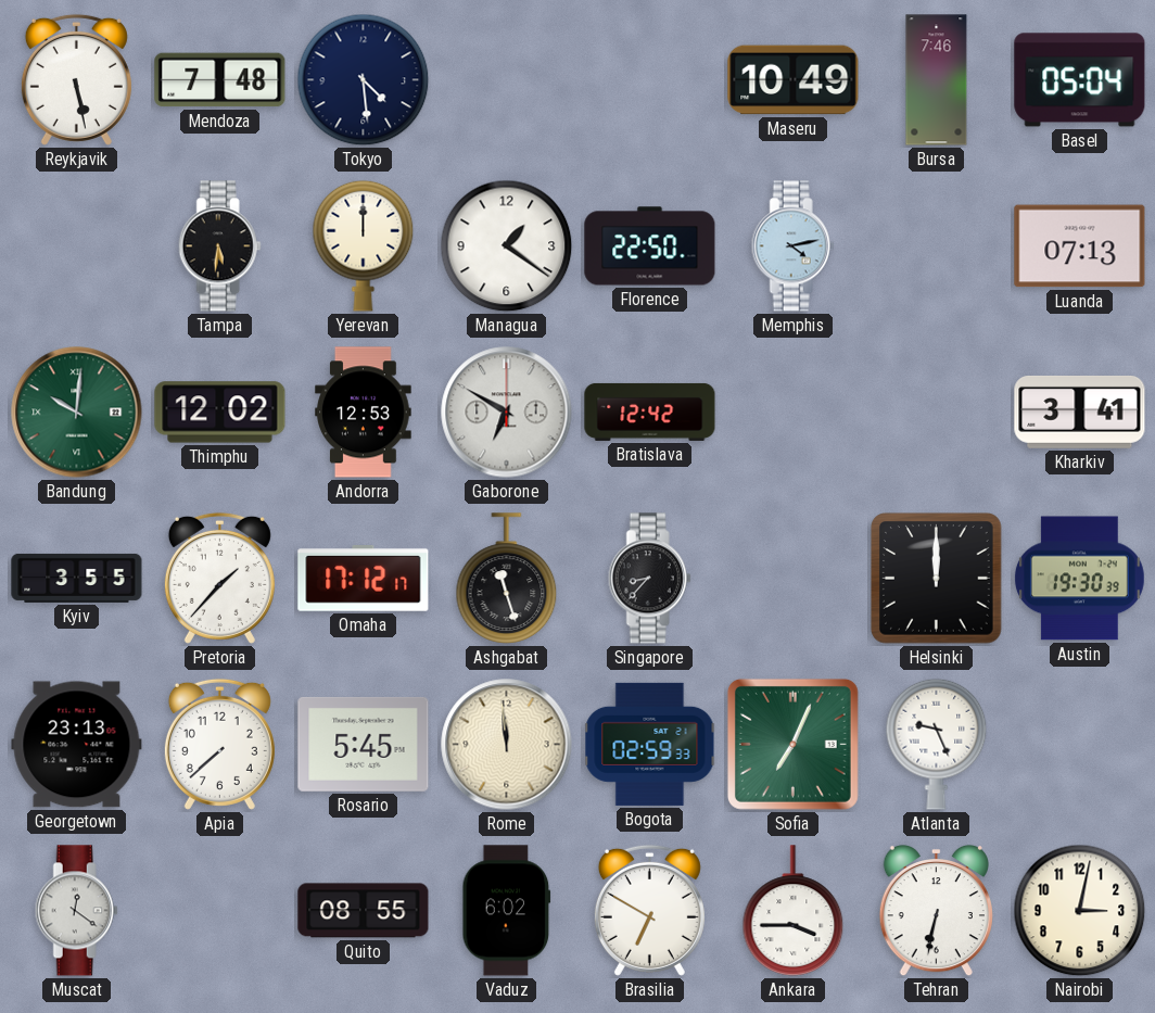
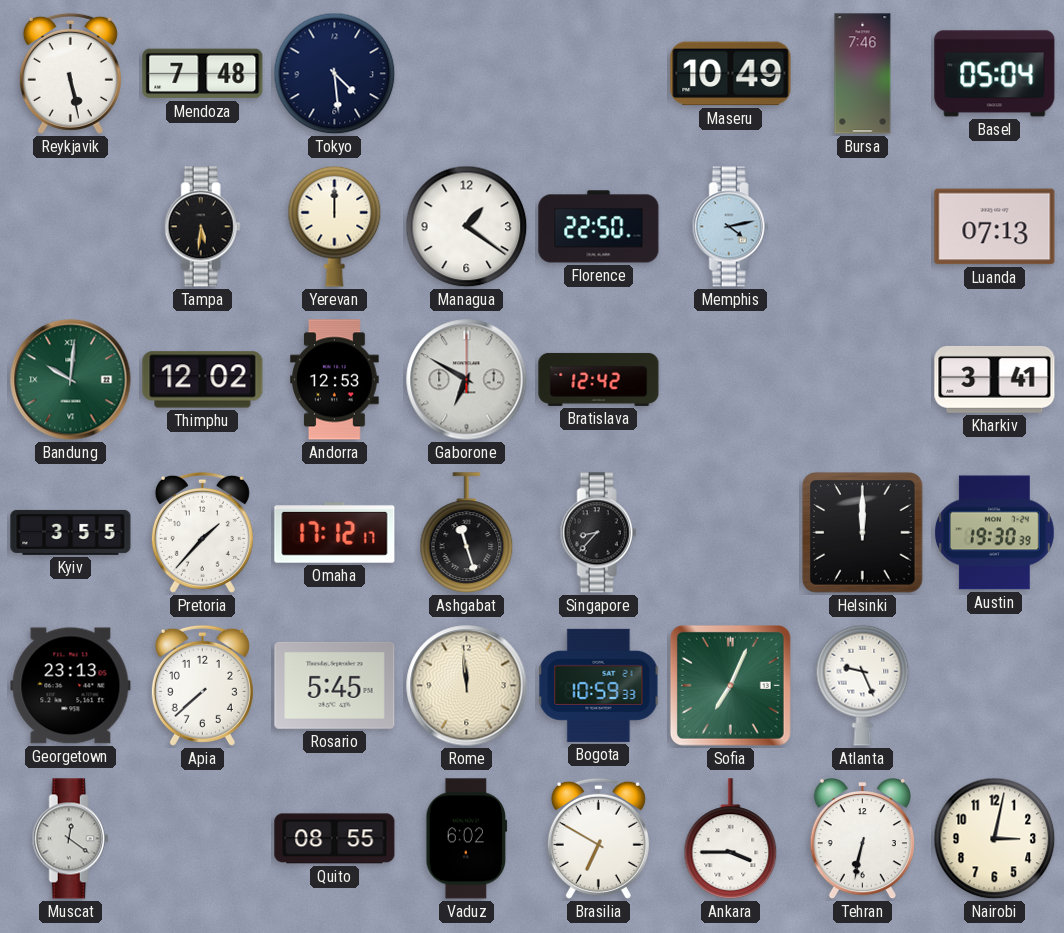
Bogota: 02:59 -> 10:59 (599, 685)
